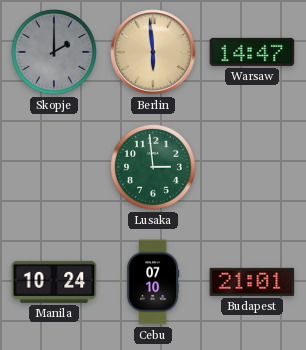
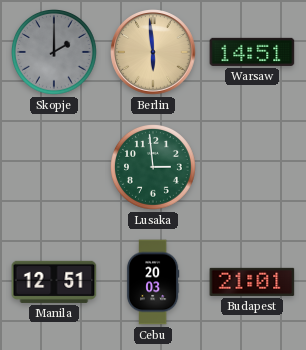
Warsaw: 14:47 -> 14:51 (252, 52)
Manila: 10:24 -> 12:51 (54, 282)
Cebu: 07:10 -> 20:03 (153, 282)
